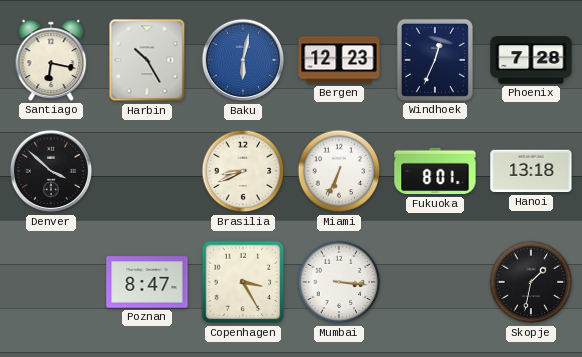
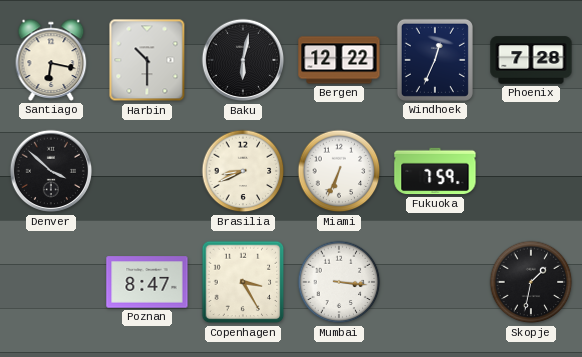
Harbin: 10:25 -> 10:30 (147, 60)
Baku dial: blue -> black (243, 60)
Bergen: 12:23 -> 12:22 (339, 60)
Fukuoka: 8:01 -> 7:59 (435, 171)
Hanoi: 13:18 -> none (531, 171)
